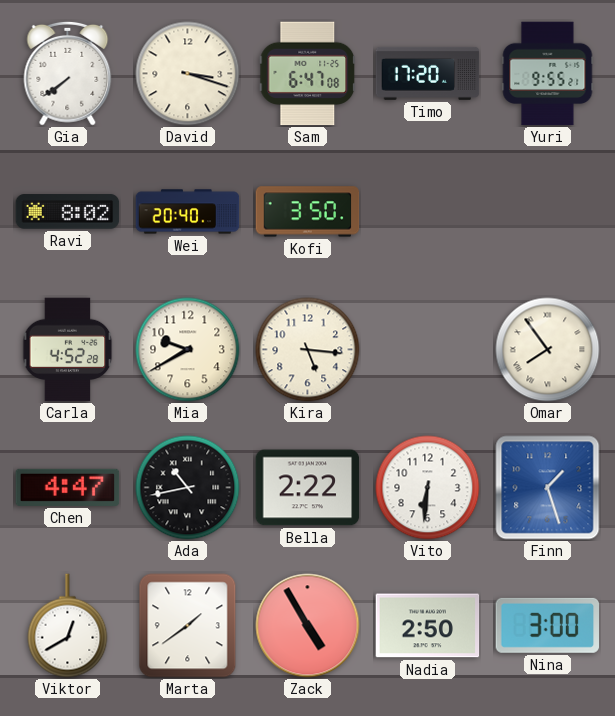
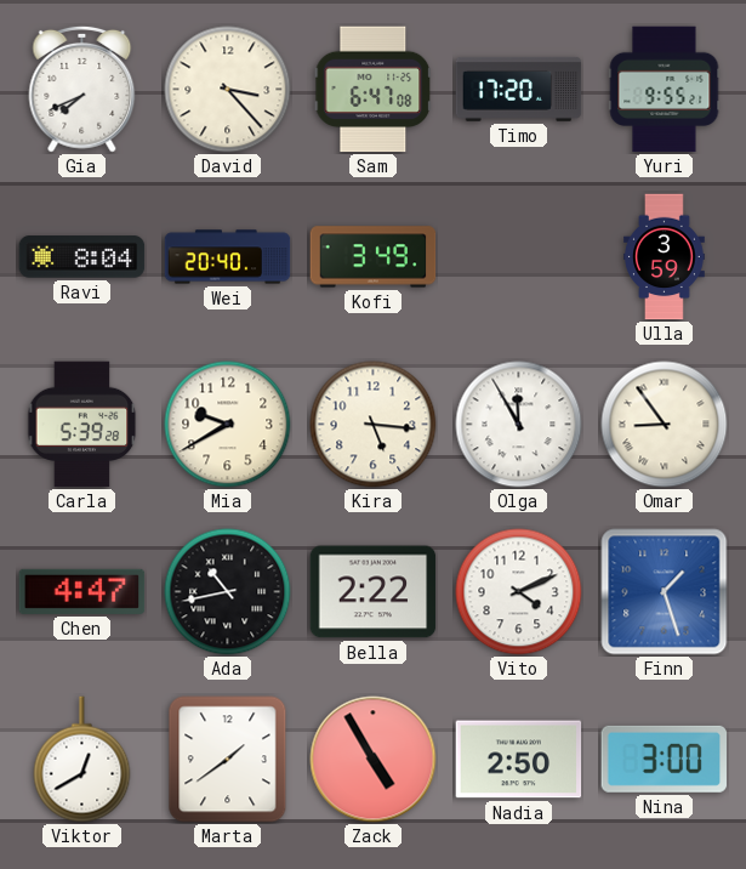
Gia: 7:39 -> 7:41 (82, 89)
David: 3:18 -> 3:23 (228, 90)
Ravi: 8:02 -> 8:04 (82, 257)
Kofi: 3:50 -> 3:49 (374, 257)
Ulla: none -> 3:59 (665, 257)
Carla: 4:52 -> 5:39 (82, 425)
Olga: none -> 11:55 (519, 425)
Omar: 7:54 -> 8:54 (665, 425)
Vito: 6:31 -> 4:11 (519, 592)
